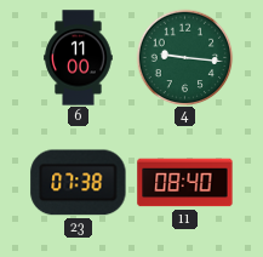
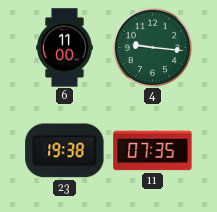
23: 07:38 -> 19:38 (65, 151)
11: 08:40 -> 07:35 (153, 151)
